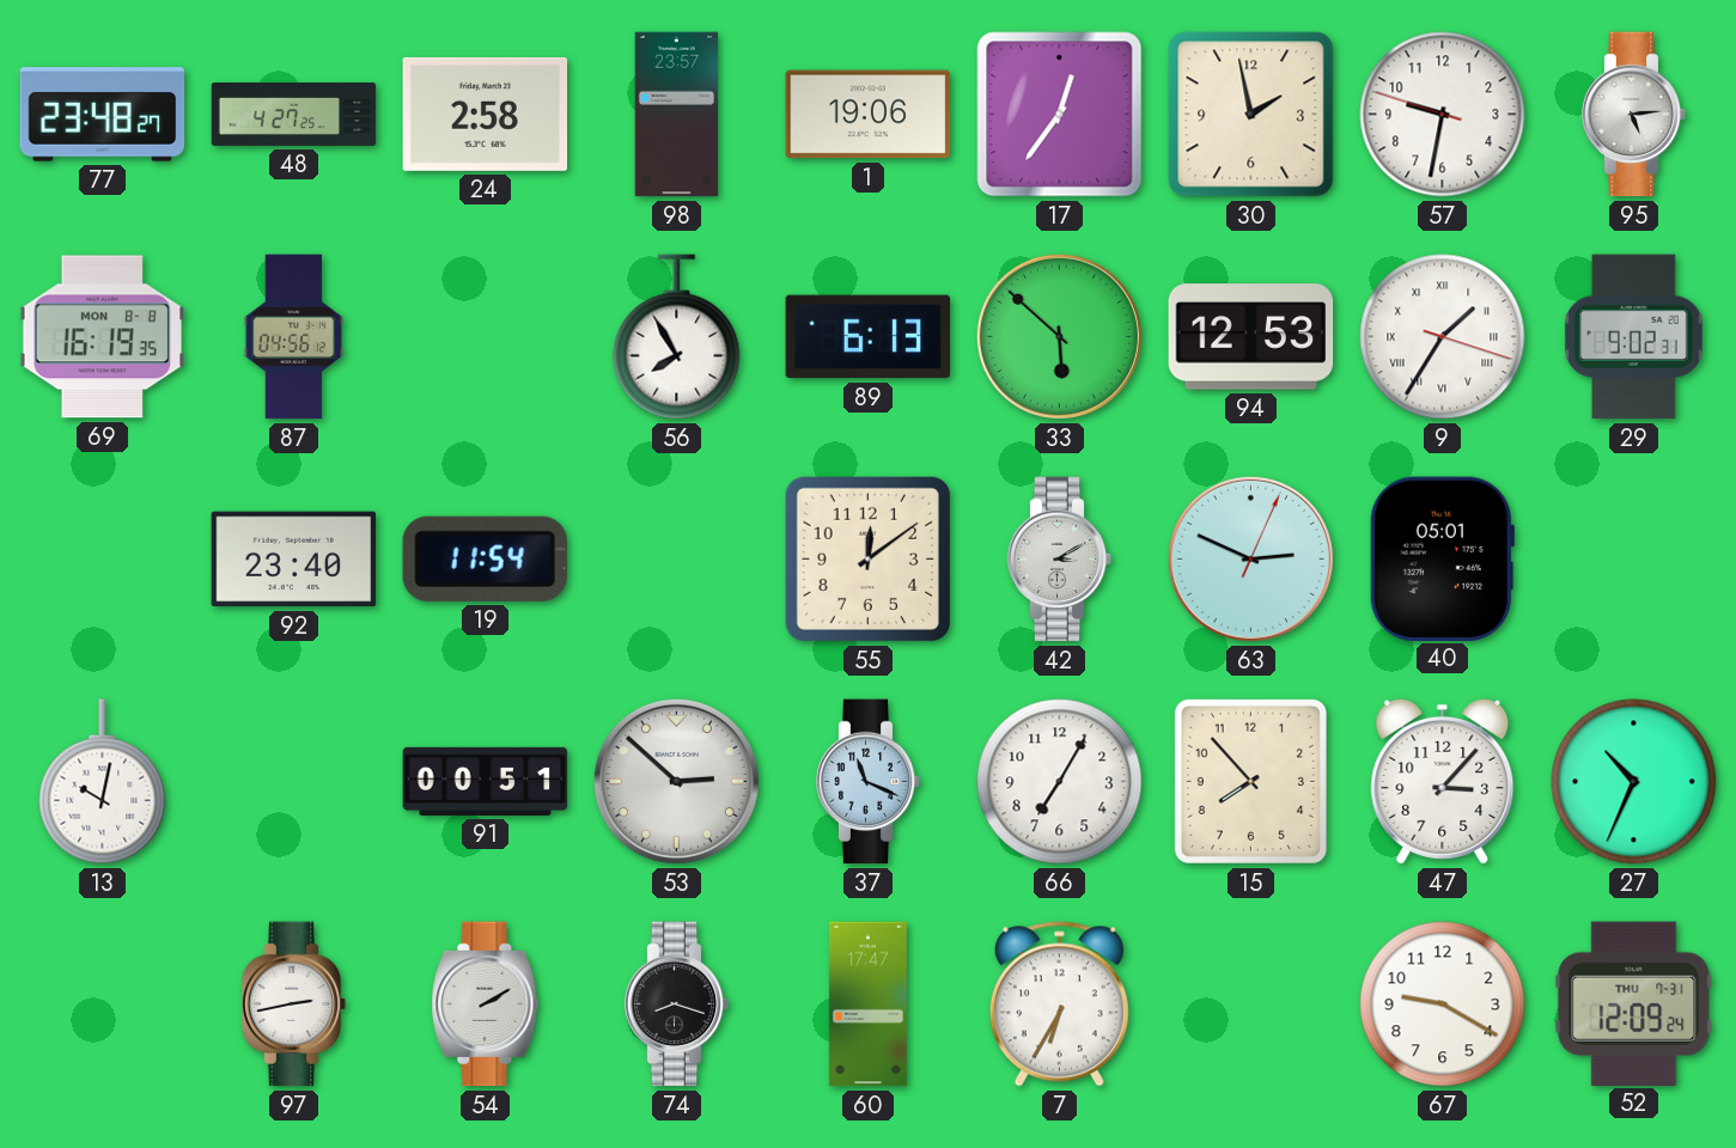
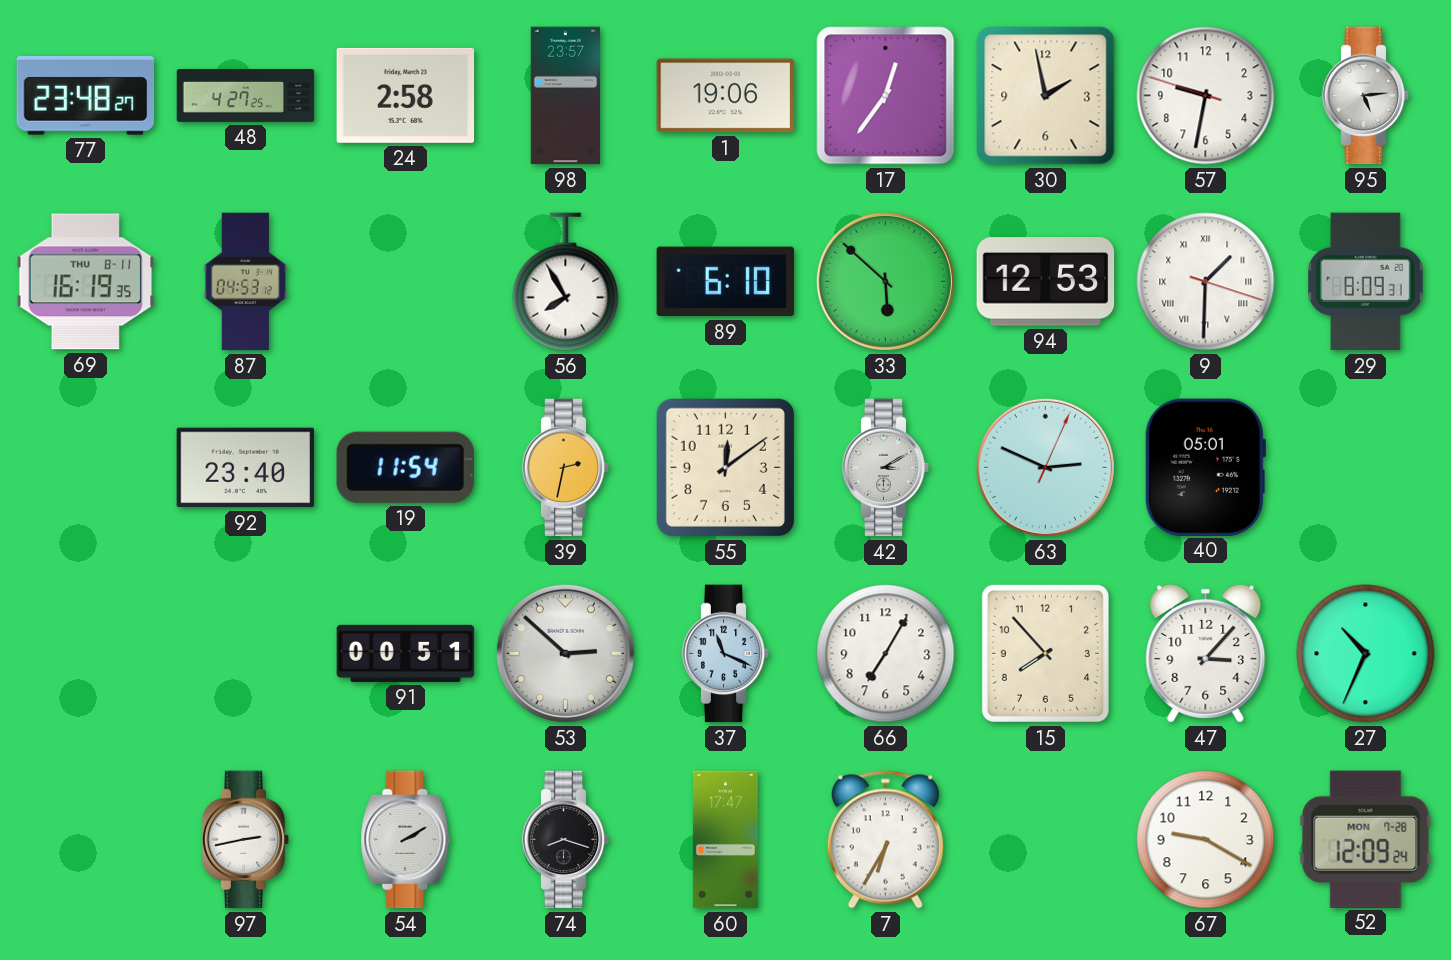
69 date: MON 8-8 -> THU 8-11 (86, 282)
87: 04:56 -> 04:53 (245, 282)
89: 6:13 -> 6:10 (726, 282)
9: 1:35 -> 1:30 (1206, 282)
29: 9:02 -> 8:09 (1366, 282)
39: none -> 2:32 (566, 468)
13: 10:02 -> none (103, 782)
52 date: THU 7-31 -> MON 7-28 (1366, 839)
